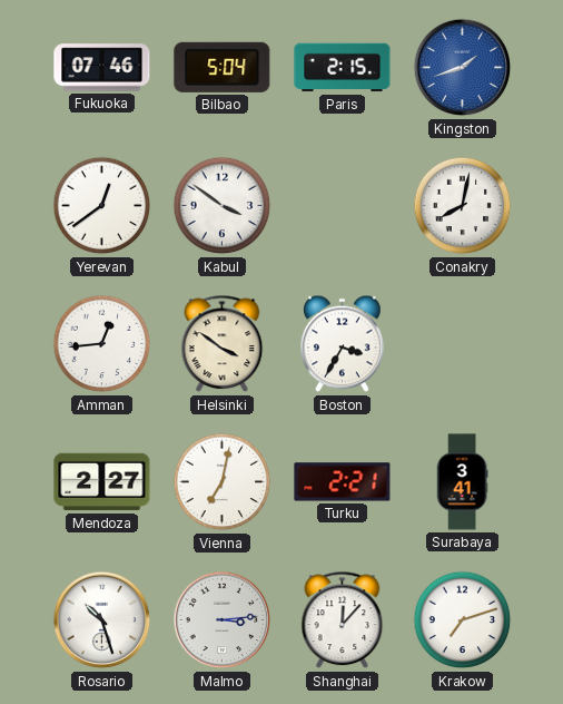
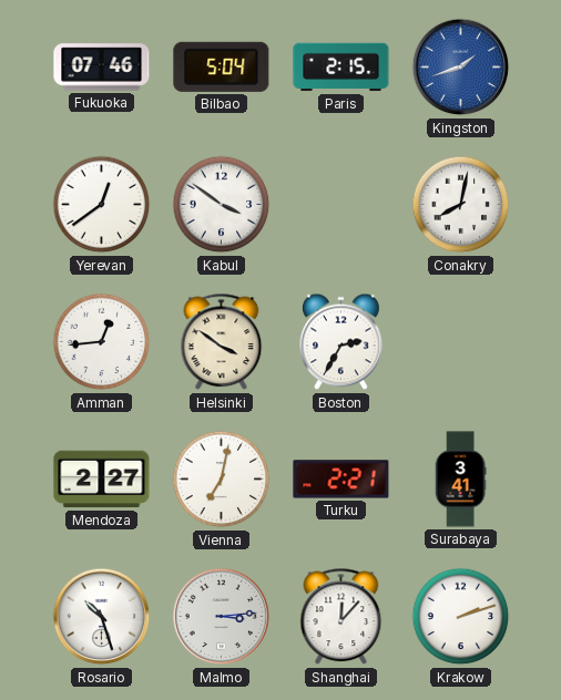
Boston: 3:35 -> 2:35 (341, 342)
Krakow: 7:12 -> 2:12 (461, 617)
